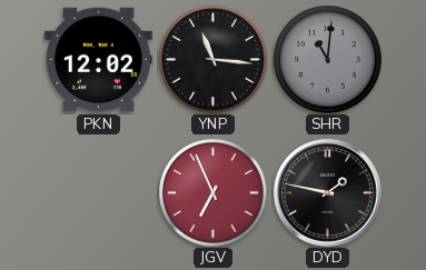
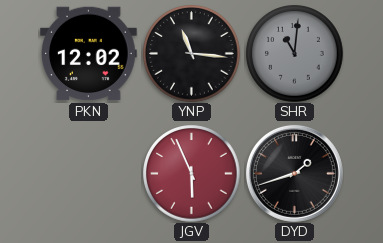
JGV: 6:56 -> 5:56 (192, 174)
DYD: 1:47 -> 1:42 (294, 173)
